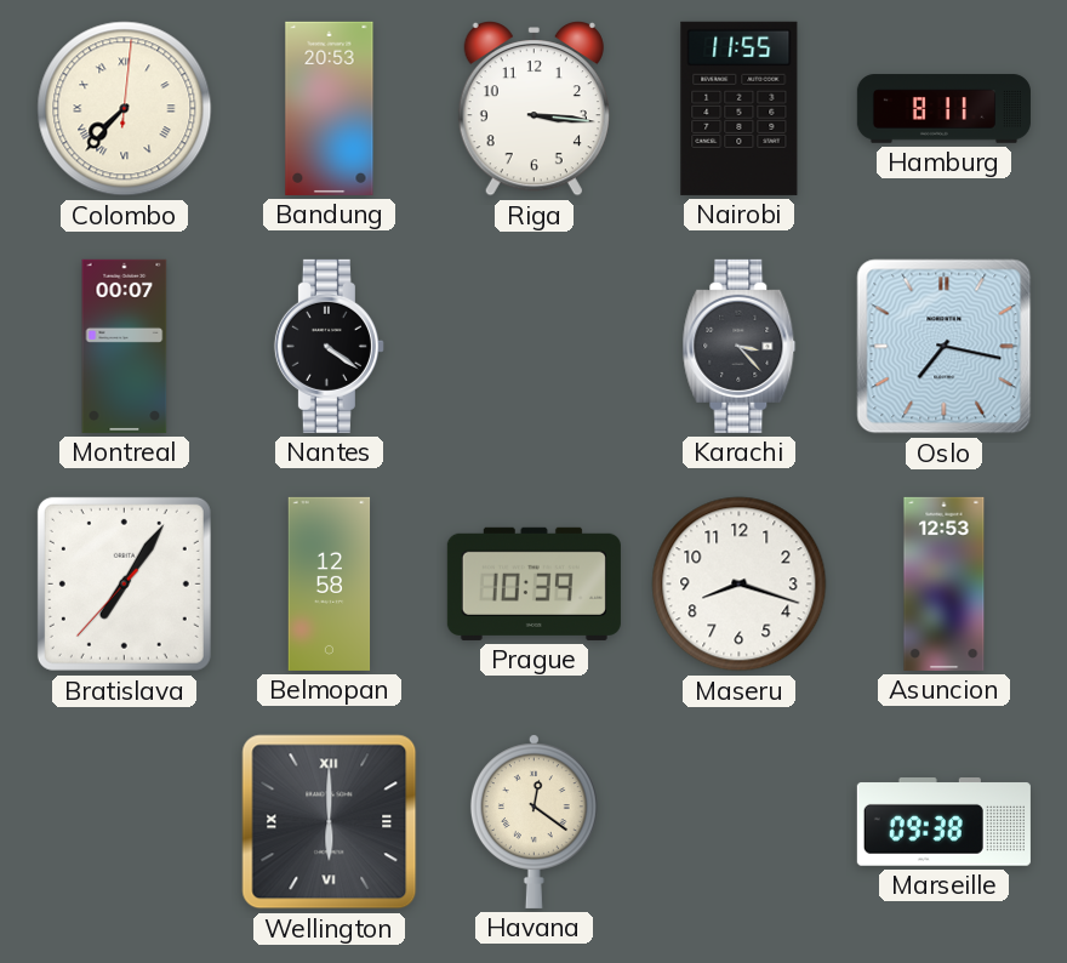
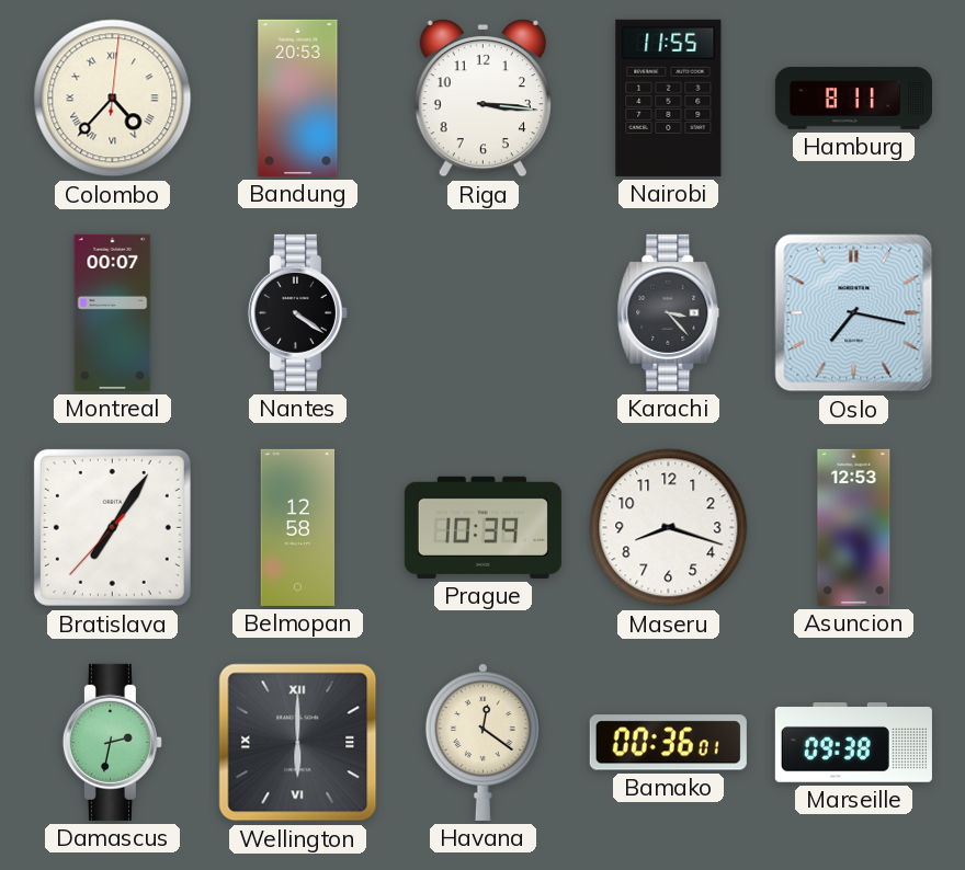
Colombo: 7:37 -> 4:37 (113, 99)
Damascus: none -> 2:32 (112, 742)
Bamako: none -> 00:36 (668, 743)
